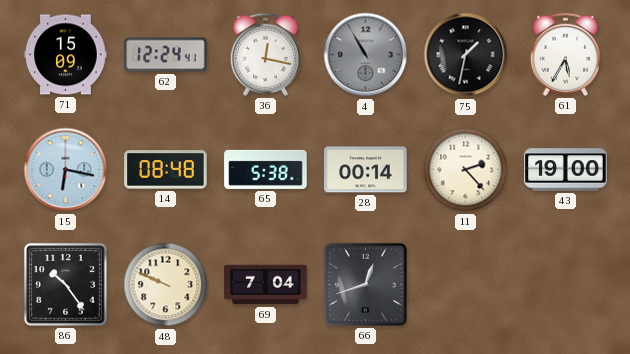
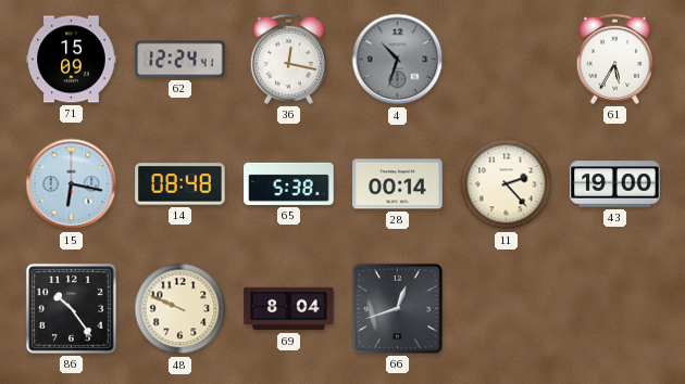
4: 10:55 -> 10:33 (398, 60)
75: 1:32 -> none (466, 55)
69: 7:04 -> 8:04 (289, 309)
